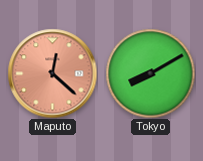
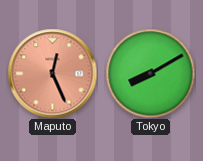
Maputo: 12:22 -> 12:26 (52, 73)
